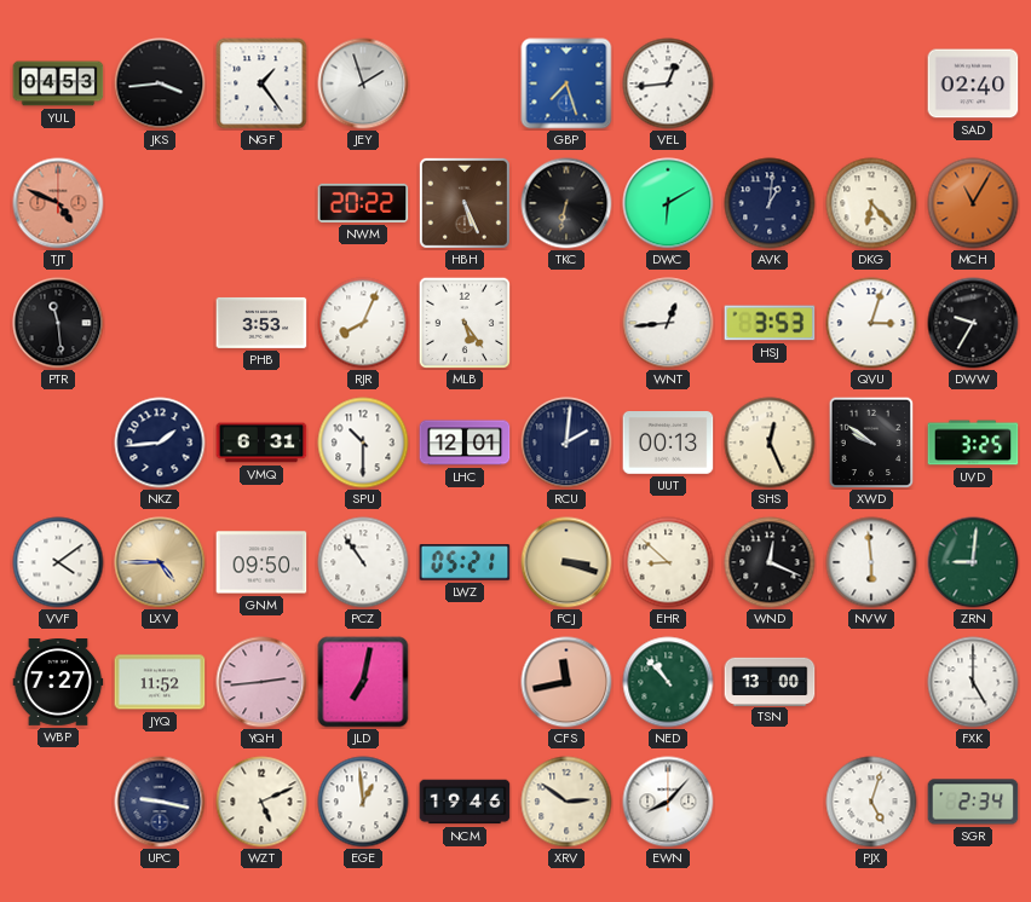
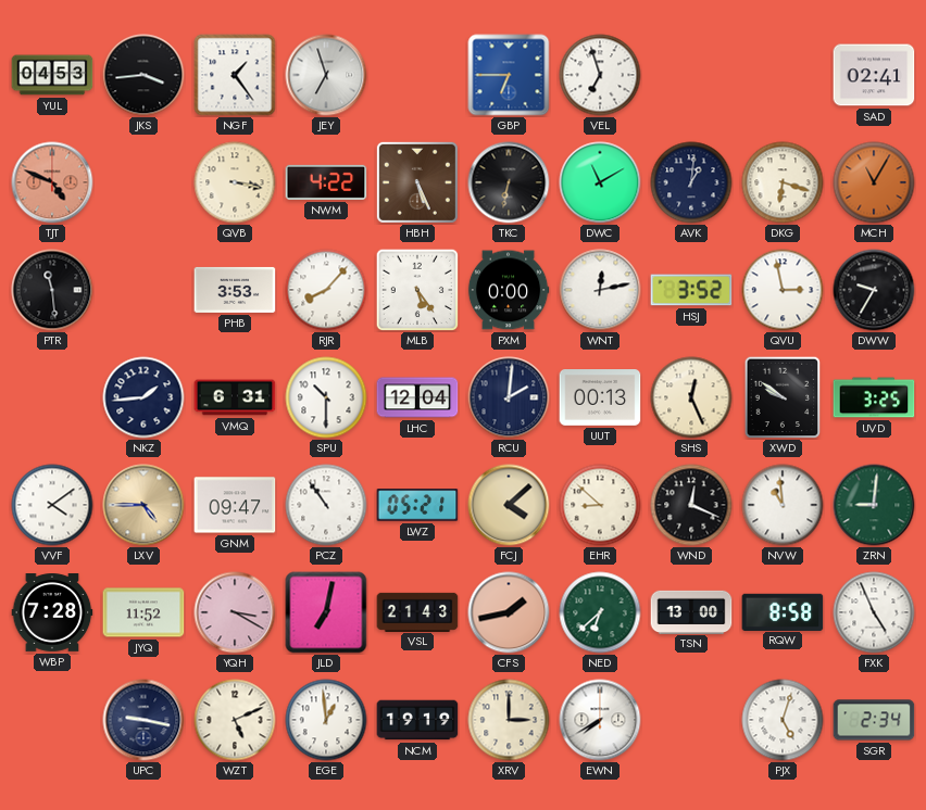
JEY: 1:57 -> 6:57 (326, 75)
GBP: 7:27 -> 6:45 (509, 75)
VEL: 12:44 -> 6:57 (600, 75)
SAD: 02:40 -> 02:41 (874, 75)
QVB: none -> 3:17 (235, 182)
NWM: 20:22 -> 4:22 (326, 182)
DWC: 6:10 -> 11:10 (600, 182)
DKG: 6:23 -> 6:18 (783, 182)
RJR: 8:04 -> 8:07 (326, 290)
PXM: none -> 0:00 (509, 290)
WNT: 12:44 -> 12:13 (600, 290)
HSJ: 3:53 -> 3:52 (691, 290)
QVU: 3:03 -> 2:58 (783, 290)
LHC: 12:01 -> 12:04 (417, 397)
GNM: 09:50 -> 09:47 (235, 505)
FCJ: 3:18 -> 4:08 (509, 505)
NVW: 5:59 -> 10:59 (783, 505)
WBP: 7:27 -> 7:28 (52, 613)
YQH: 2:44 -> 3:20 (235, 612)
VSL: none -> 21:43 (417, 611)
CFS: 11:43 -> 1:43 (509, 612)
NED: 10:53 -> 6:38 (600, 612)
RQW: none -> 8:58 (783, 611)
FXK: 5:00 -> 4:56 (874, 612)
NCM: 19:46 -> 19:19 (417, 720)
XRV: 2:51 -> 3:00 (509, 720)
EWN: 8:07 -> 7:40 (600, 720)
